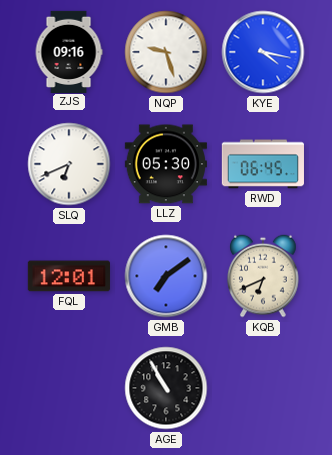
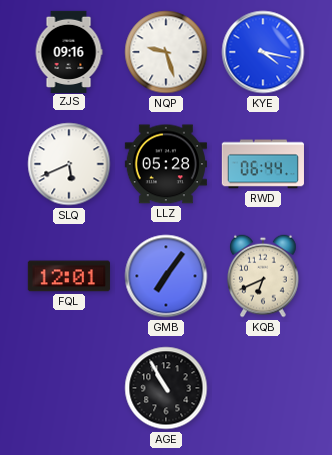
SLQ: 6:41 -> 5:41 (69, 164)
LLZ: 05:30 -> 05:28 (166, 164)
RWD: 06:45 -> 06:44 (262, 164)
GMB: 7:09 -> 7:06 (166, 276)
